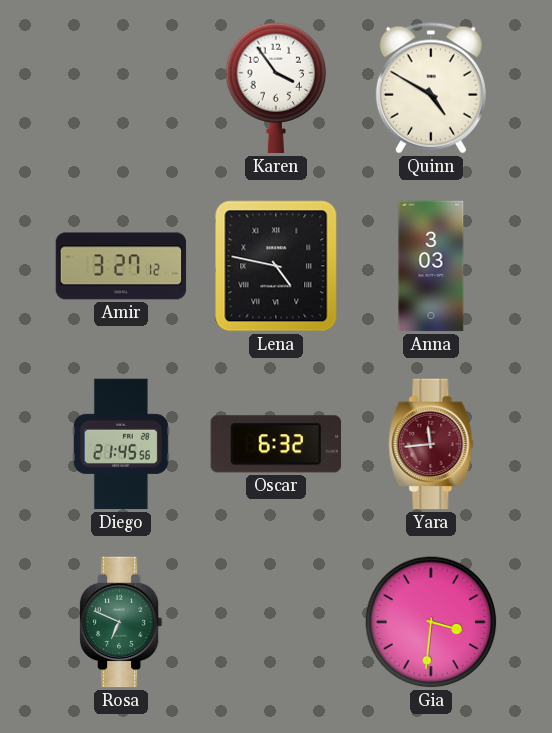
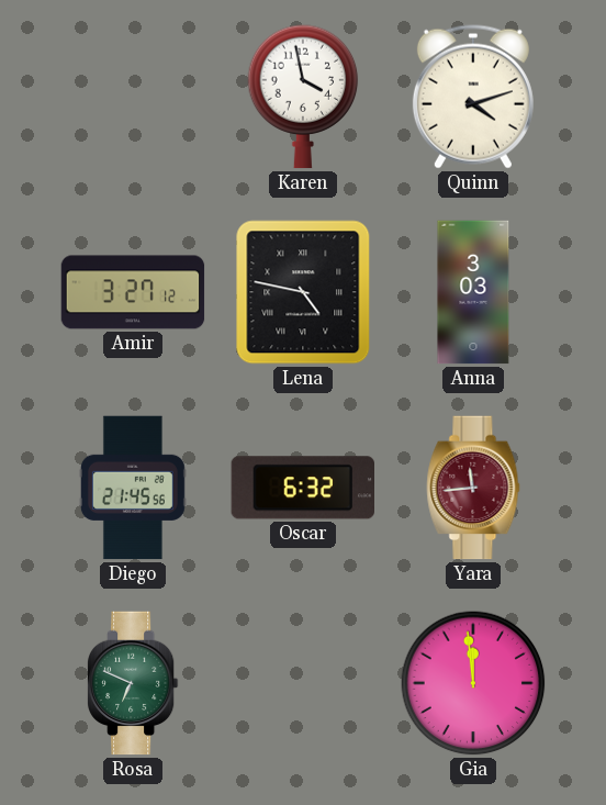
Karen: 3:54 -> 3:58 (303, 97)
Quinn: 4:50 -> 4:12 (473, 97)
Gia: 3:31 -> 11:59 (473, 683)
